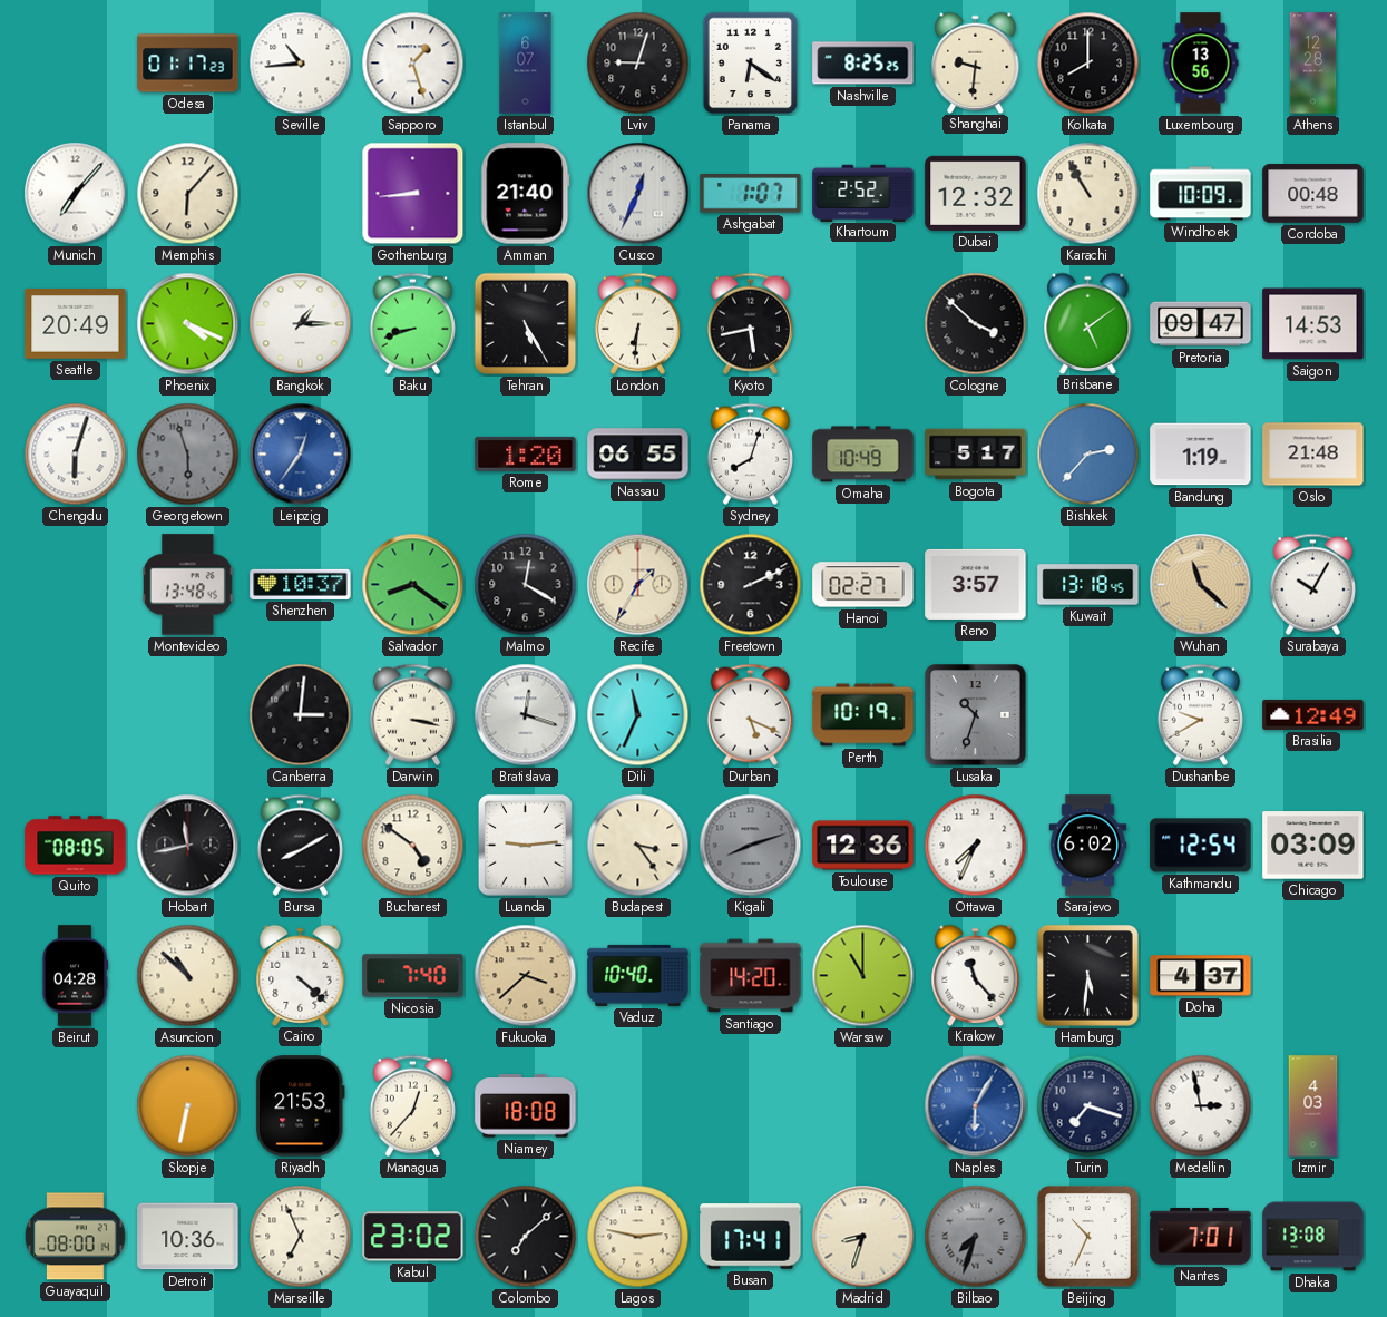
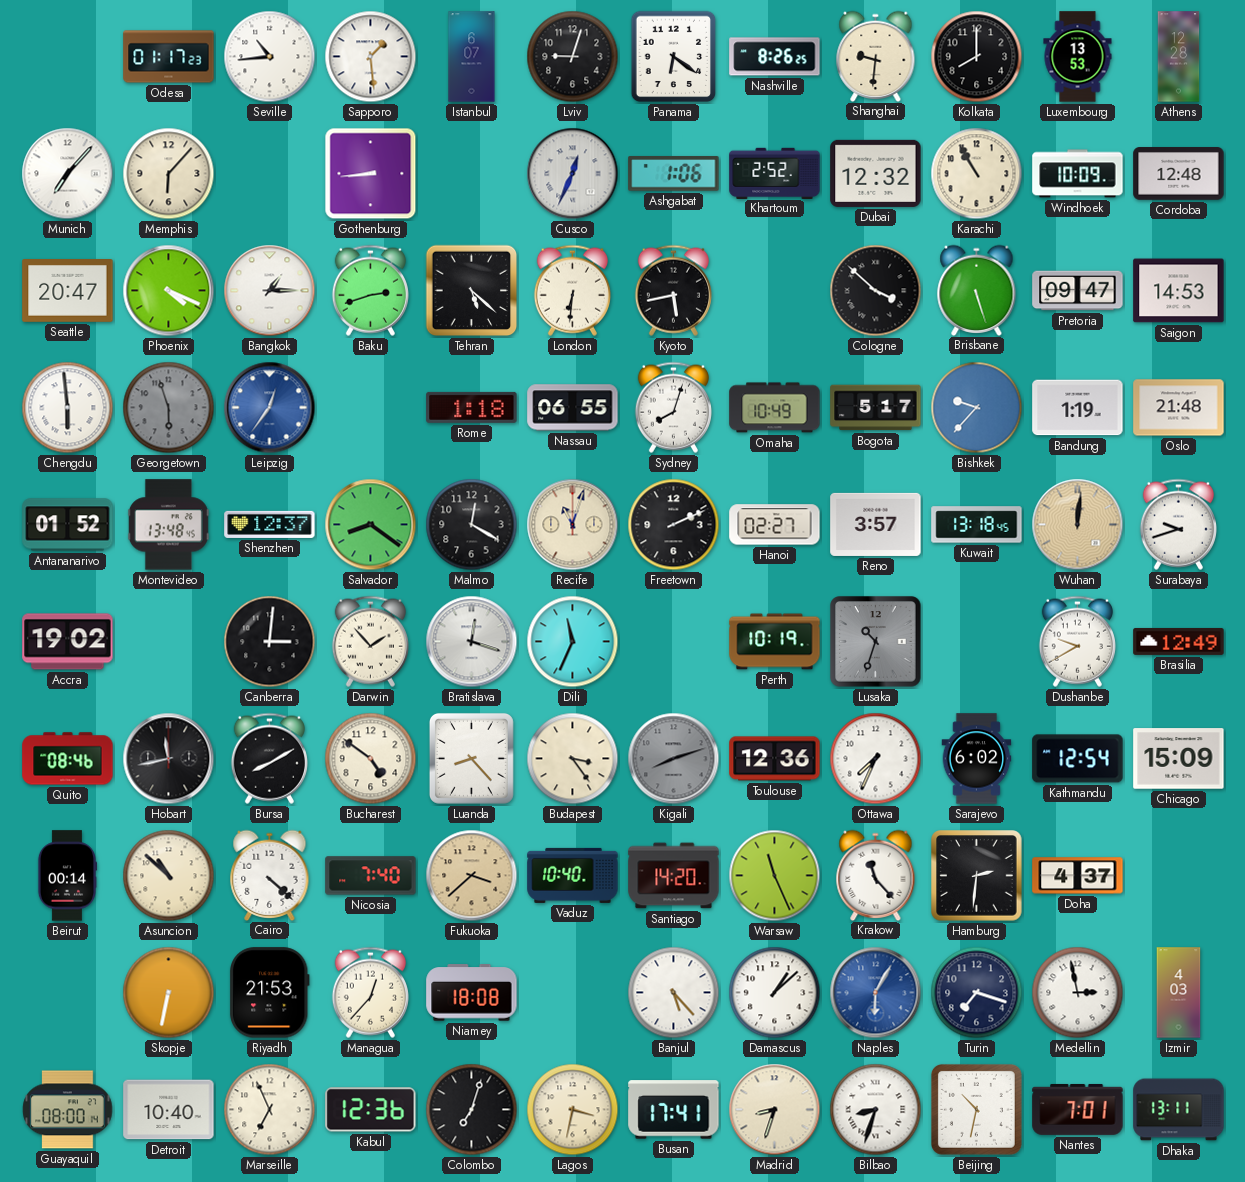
Sapporo: 1:27 -> 1:29 (371, 57)
Nashville: 8:25 -> 8:26 (775, 57)
Luxembourg: 13:56 -> 13:53 (1078, 57)
Amman: 21:40 -> none (526, 194)
Ashgabat: 1:07 -> 1:06 (674, 174)
Cordoba: 00:48 -> 12:48 (1179, 174)
Seattle: 20:49 -> 20:47 (68, 291)
Baku: 8:42 -> 2:42 (370, 290)
Tehran: 5:25 -> 5:22 (472, 291)
Brisbane: 5:09 -> 5:27 (977, 290)
Chengdu: 6:03 -> 5:59 (68, 408)
Rome: 1:20 -> 1:18 (472, 407)
Bishkek: 2:37 -> 9:37 (977, 408)
Antananarivo: none -> 01:52 (68, 525)
Shenzhen: 10:37 -> 12:37 (270, 524)
Recife: 1:35 -> 11:03 (573, 525)
Wuhan: 11:22 -> 12:01 (1078, 525)
Surabaya: 10:05 -> 9:42 (1178, 524)
Accra: none -> 19:02 (68, 642)
Darwin: 3:17 -> 1:53 (370, 641)
Durban: 5:19 -> none (750, 714)
Quito: 08:05 -> 08:46 (68, 759)
Luanda: 9:14 -> 8:23 (471, 758)
Chicago: 03:09 -> 15:09 (1179, 759)
Beirut: 04:28 -> 00:14 (67, 876)
Warsaw: 11:00 -> 11:26 (775, 876)
Hamburg: 5:31 -> 2:31 (977, 876)
Banjul: none -> 5:23 (674, 993)
Damascus: none -> 1:08 (775, 993)
Detroit: 10:36 -> 10:40 (169, 1110)
Kabul: 23:02 -> 12:36 (371, 1110)
Colombo: 7:08 -> 7:03 (472, 1110)
Lagos: 2:47 -> 3:32 (573, 1110)
Bilbao: 7:33 -> 8:33 (876, 1110)
Bilbao dial: grey -> white (876, 1110)
Beijing: 10:34 -> 10:32 (976, 1109)
Dhaka: 13:08 -> 13:11 (1179, 1110)
